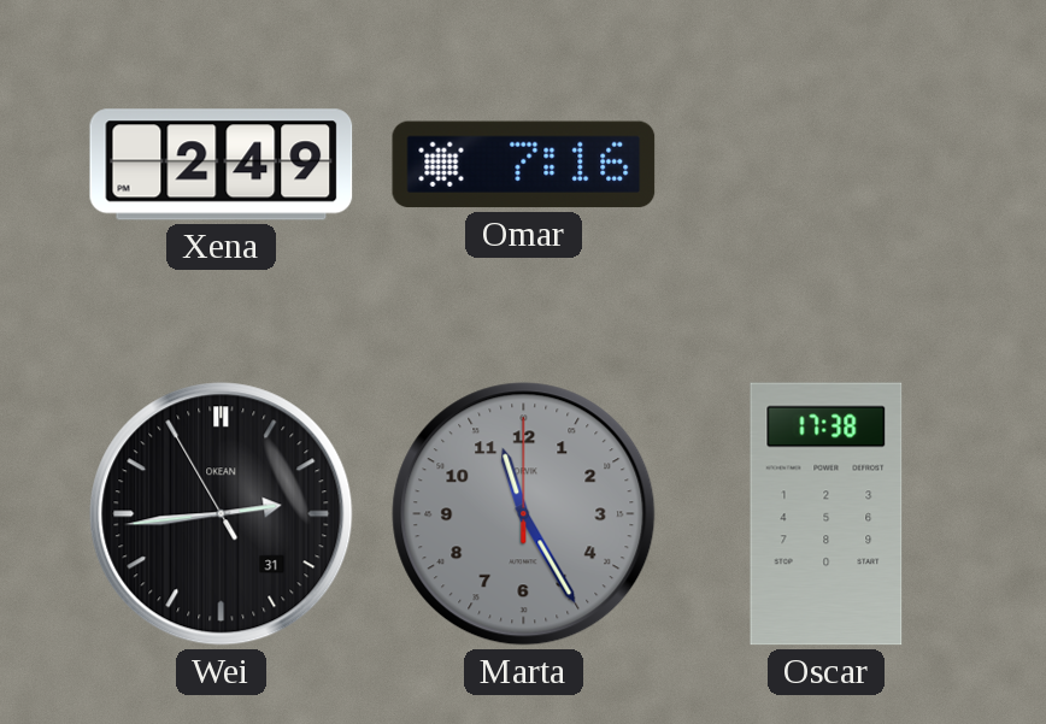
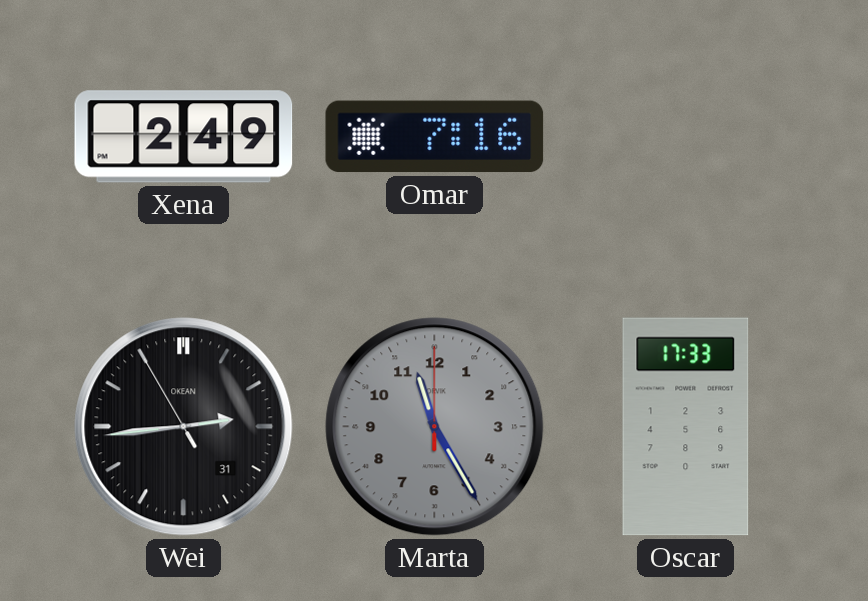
Oscar: 17:38 -> 17:33 (686, 427)
